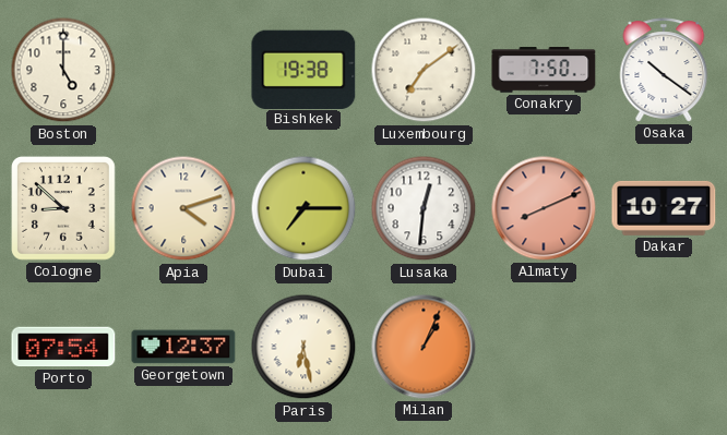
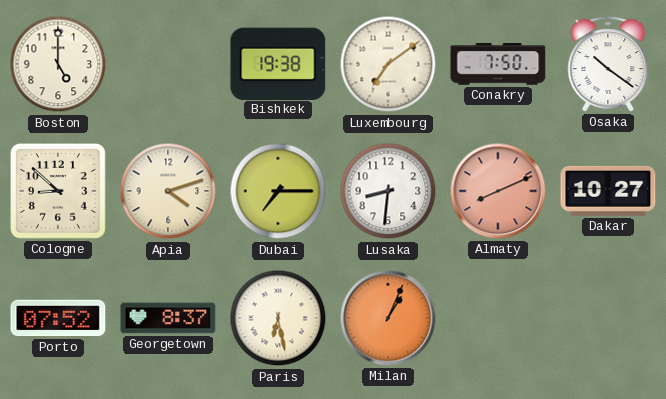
Lusaka: 12:31 -> 8:31 (388, 191)
Porto: 07:54 -> 07:52 (58, 318)
Georgetown: 12:37 -> 8:37 (168, 318)
